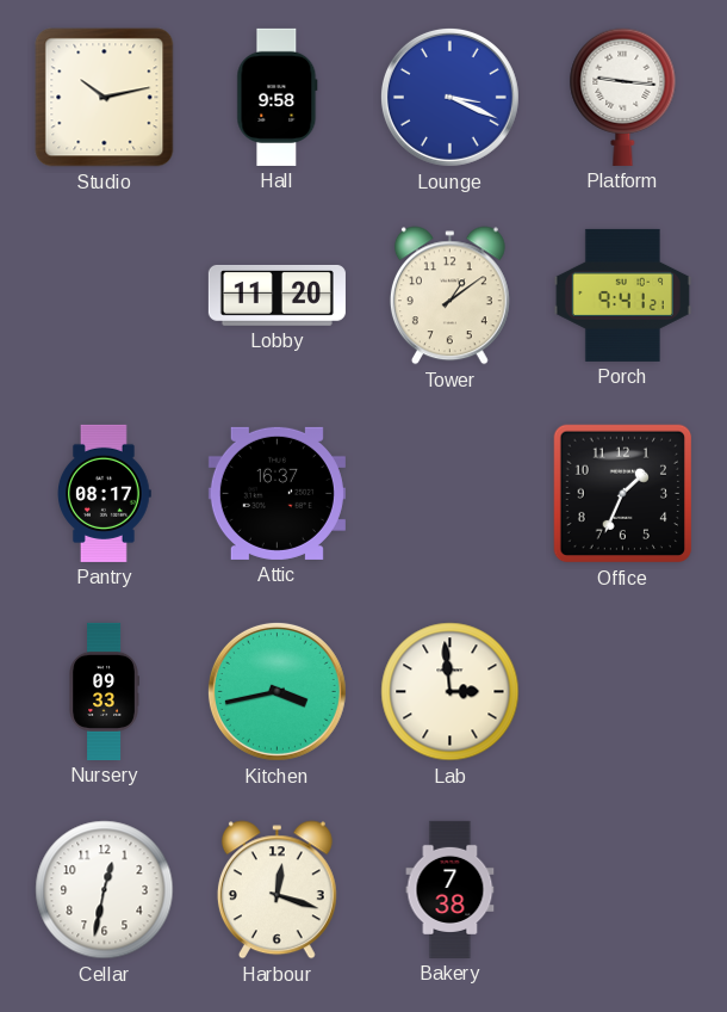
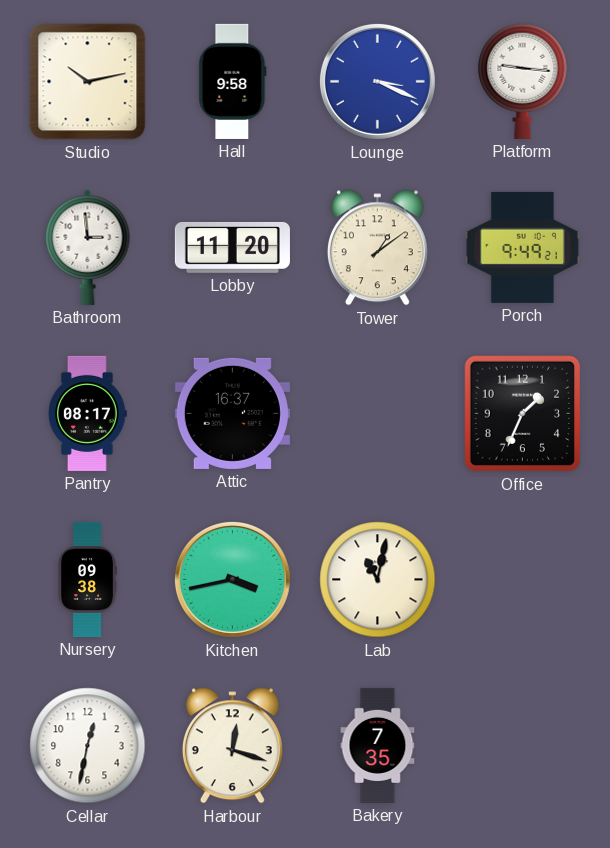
Bathroom: none -> 2:59 (88, 247)
Porch: 9:41 -> 9:49 (522, 247)
Nursery: 09:33 -> 09:38 (87, 579)
Lab: 2:59 -> 11:02 (378, 580)
Bakery: 7:38 -> 7:35 (378, 745)
